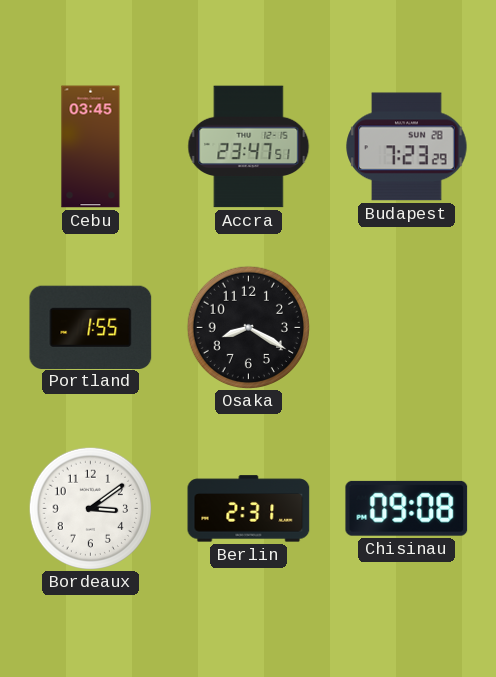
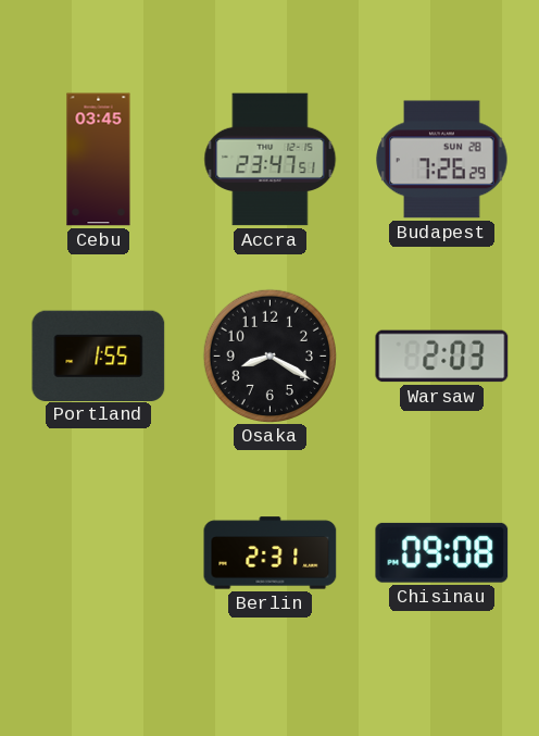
Budapest: 7:23 -> 7:26 (442, 160)
Warsaw: none -> 2:03 (442, 357)
Bordeaux: 3:09 -> none (90, 508)
